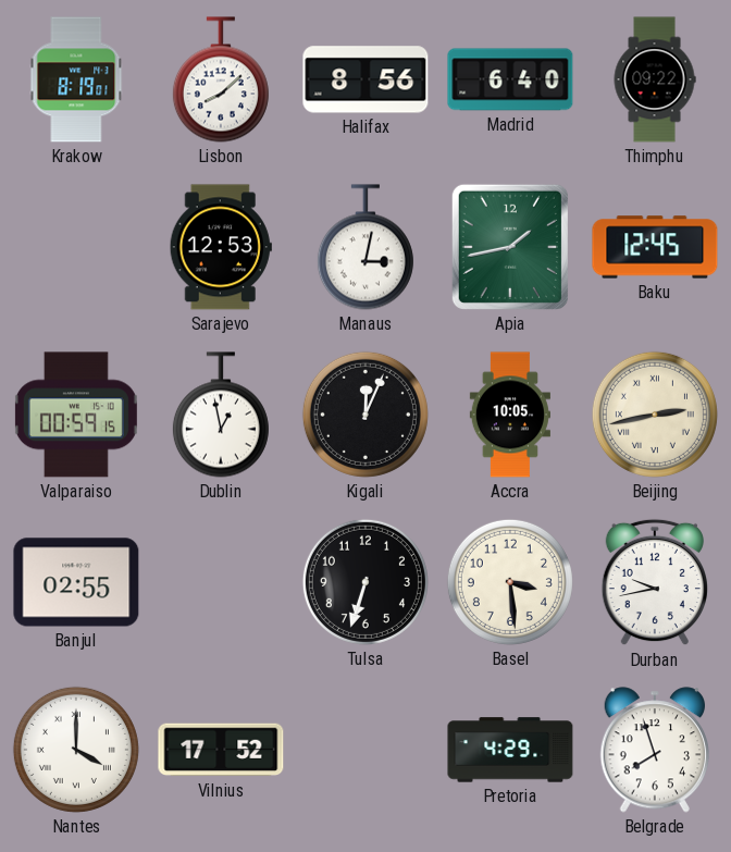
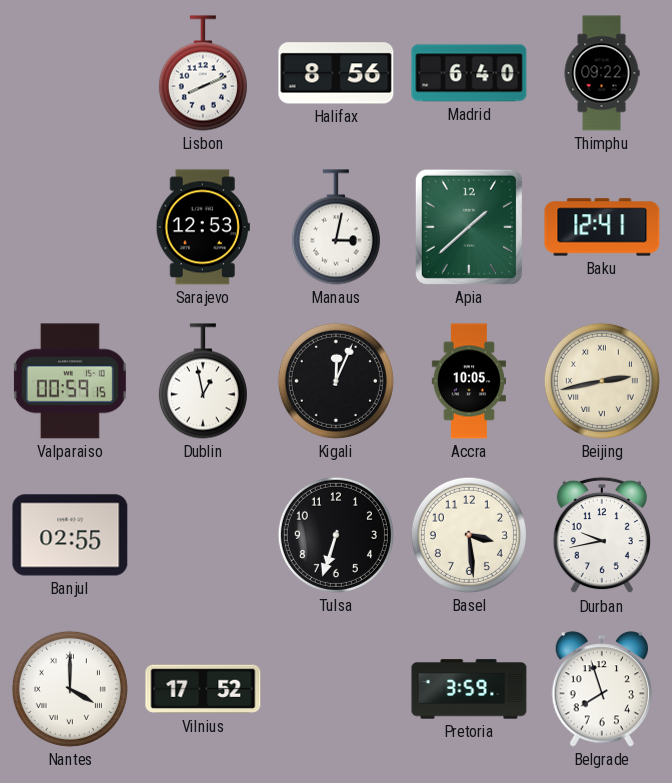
Krakow: 8:19 -> none (76, 79)
Lisbon: 8:08 -> 8:11 (203, 73)
Apia: 1:43 -> 1:38 (469, 227)
Baku: 12:45 -> 12:41 (602, 227)
Pretoria: 4:29 -> 3:59 (469, 689)
